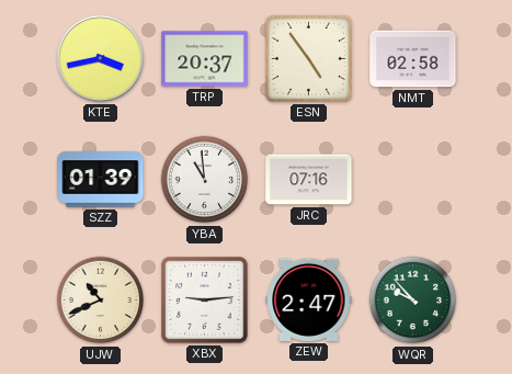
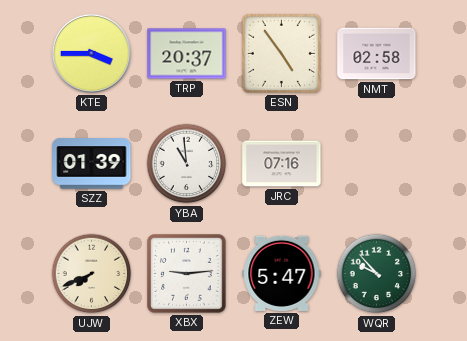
KTE: 3:43 -> 3:45 (91, 53)
UJW: 10:41 -> 7:41 (92, 274)
ZEW: 2:47 -> 5:47 (282, 273)
